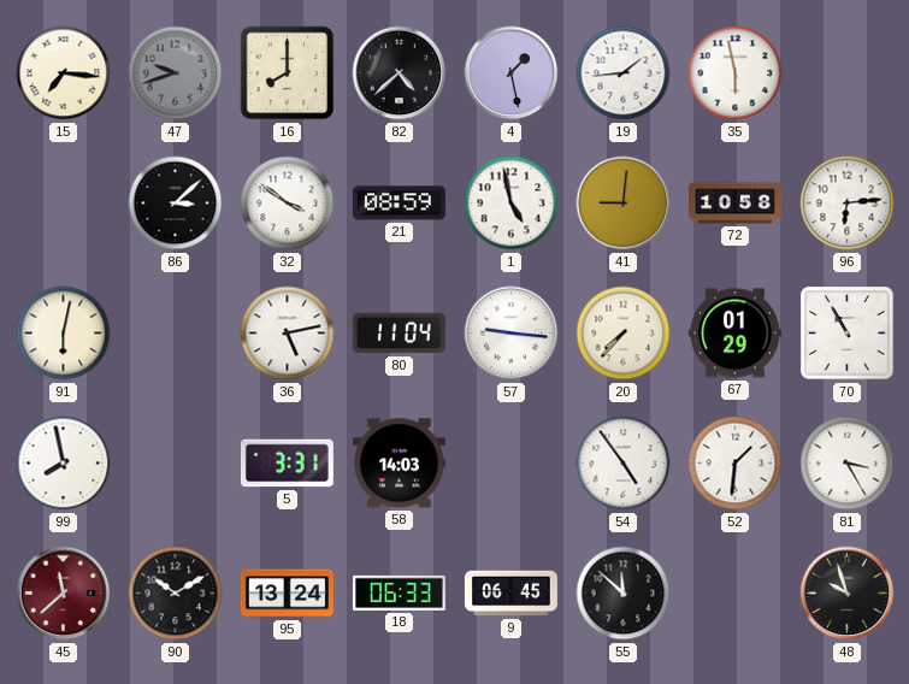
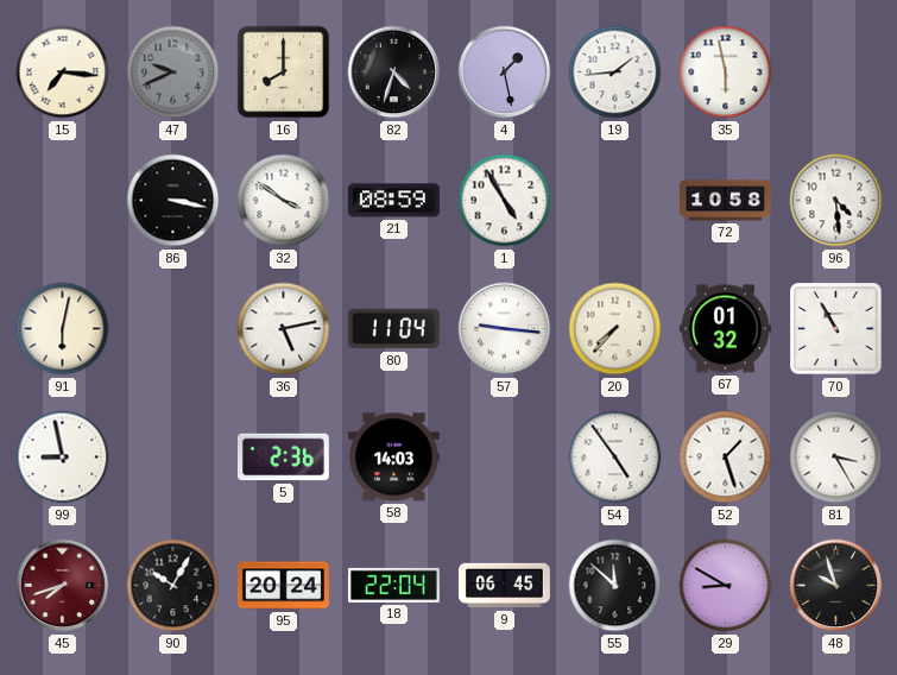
47: 9:42 -> 9:41 (173, 72)
82: 4:38 -> 4:33 (394, 72)
86: 3:08 -> 3:17 (173, 201)
1: 4:58 -> 4:55 (505, 201)
41: 9:01 -> none (624, 204)
96: 6:14 -> 4:29 (836, 201)
67: 01:29 -> 01:32 (725, 329)
99: 7:58 -> 8:58 (63, 458)
5: 3:31 -> 2:36 (283, 458)
52: 1:31 -> 1:27 (726, 458)
45: 11:38 -> 7:42 (63, 586)
90: 10:10 -> 10:05 (173, 586)
95: 13:24 -> 20:24 (283, 586)
18: 06:33 -> 22:04 (393, 585)
29: none -> 8:50 (726, 586)
